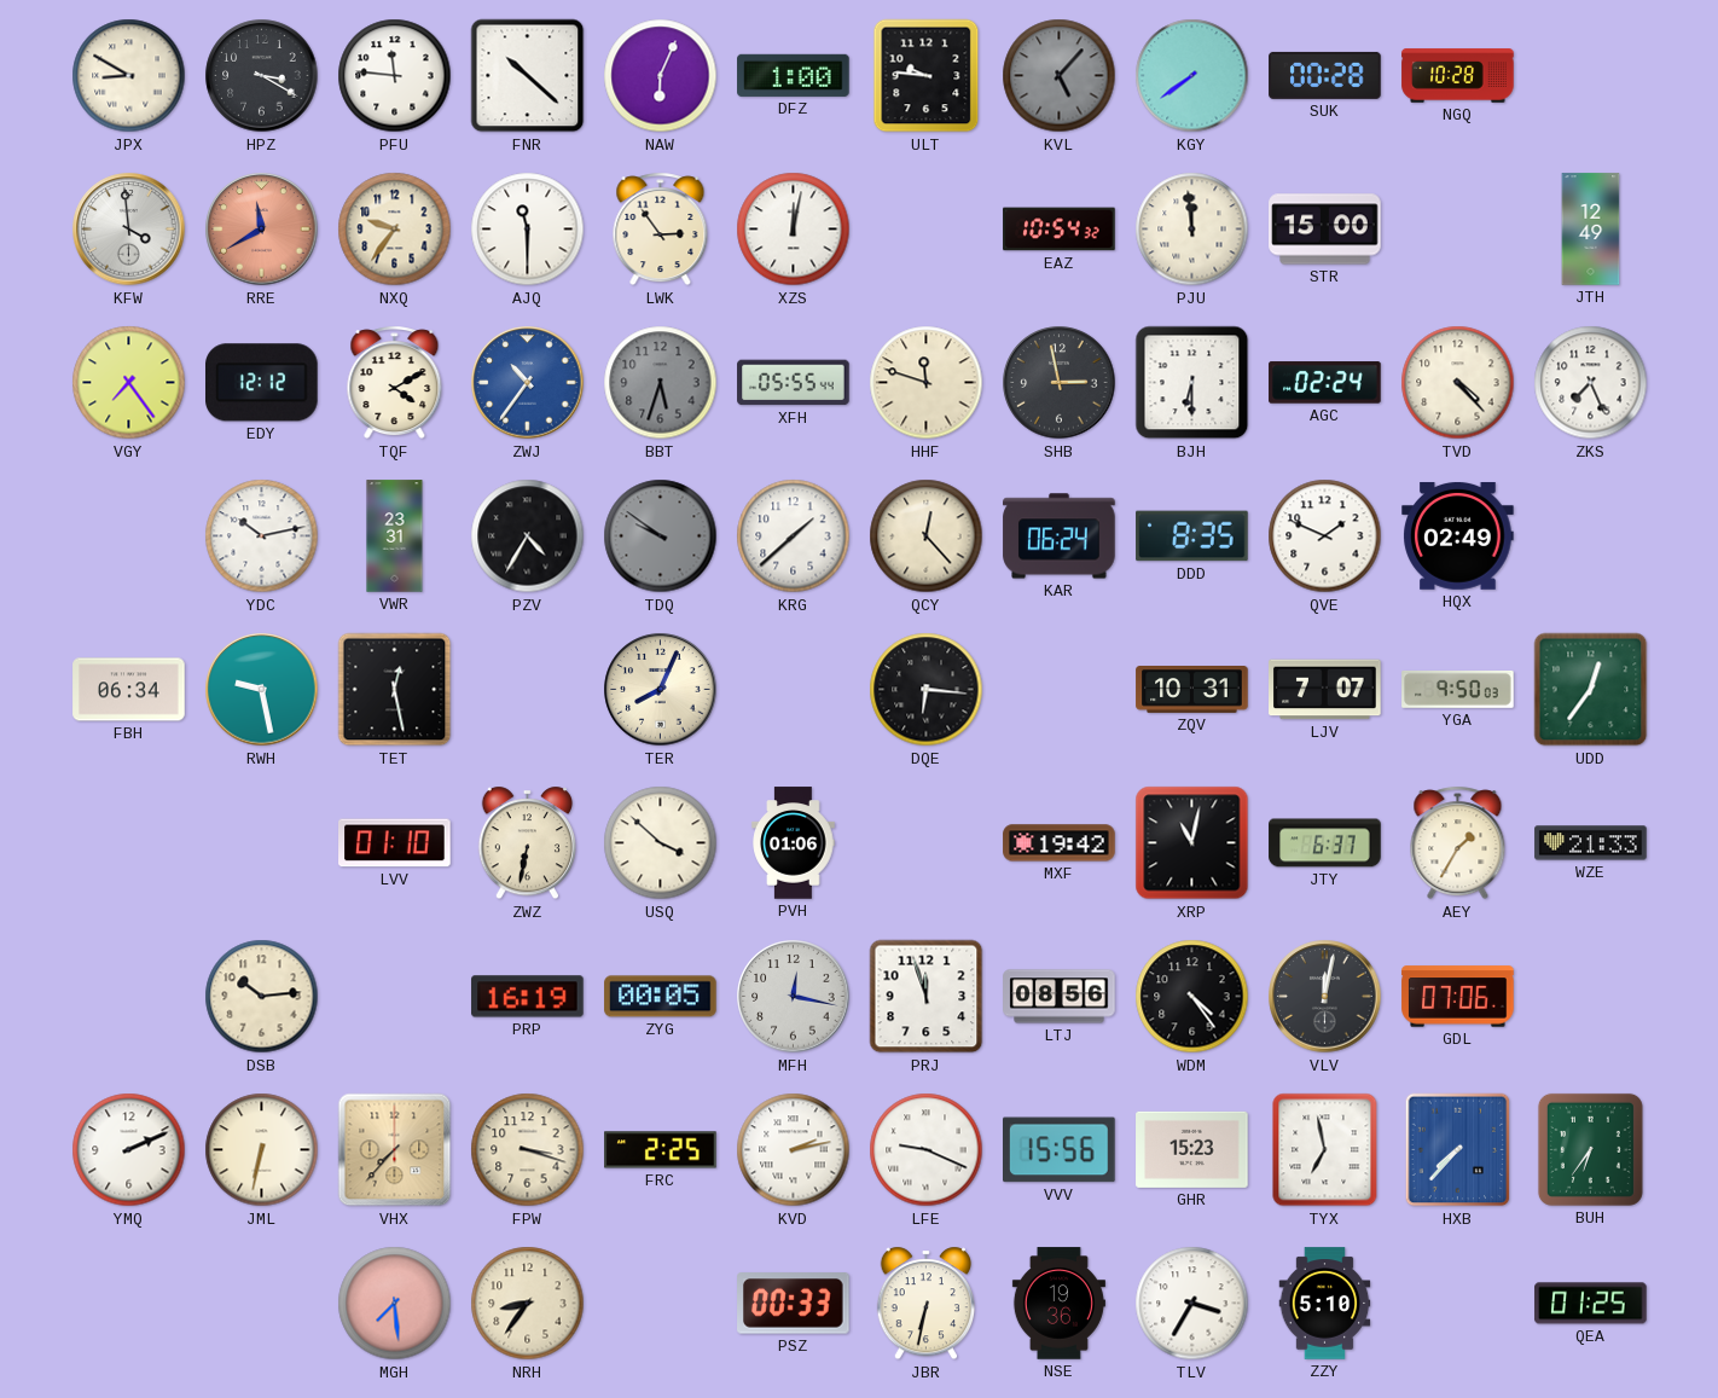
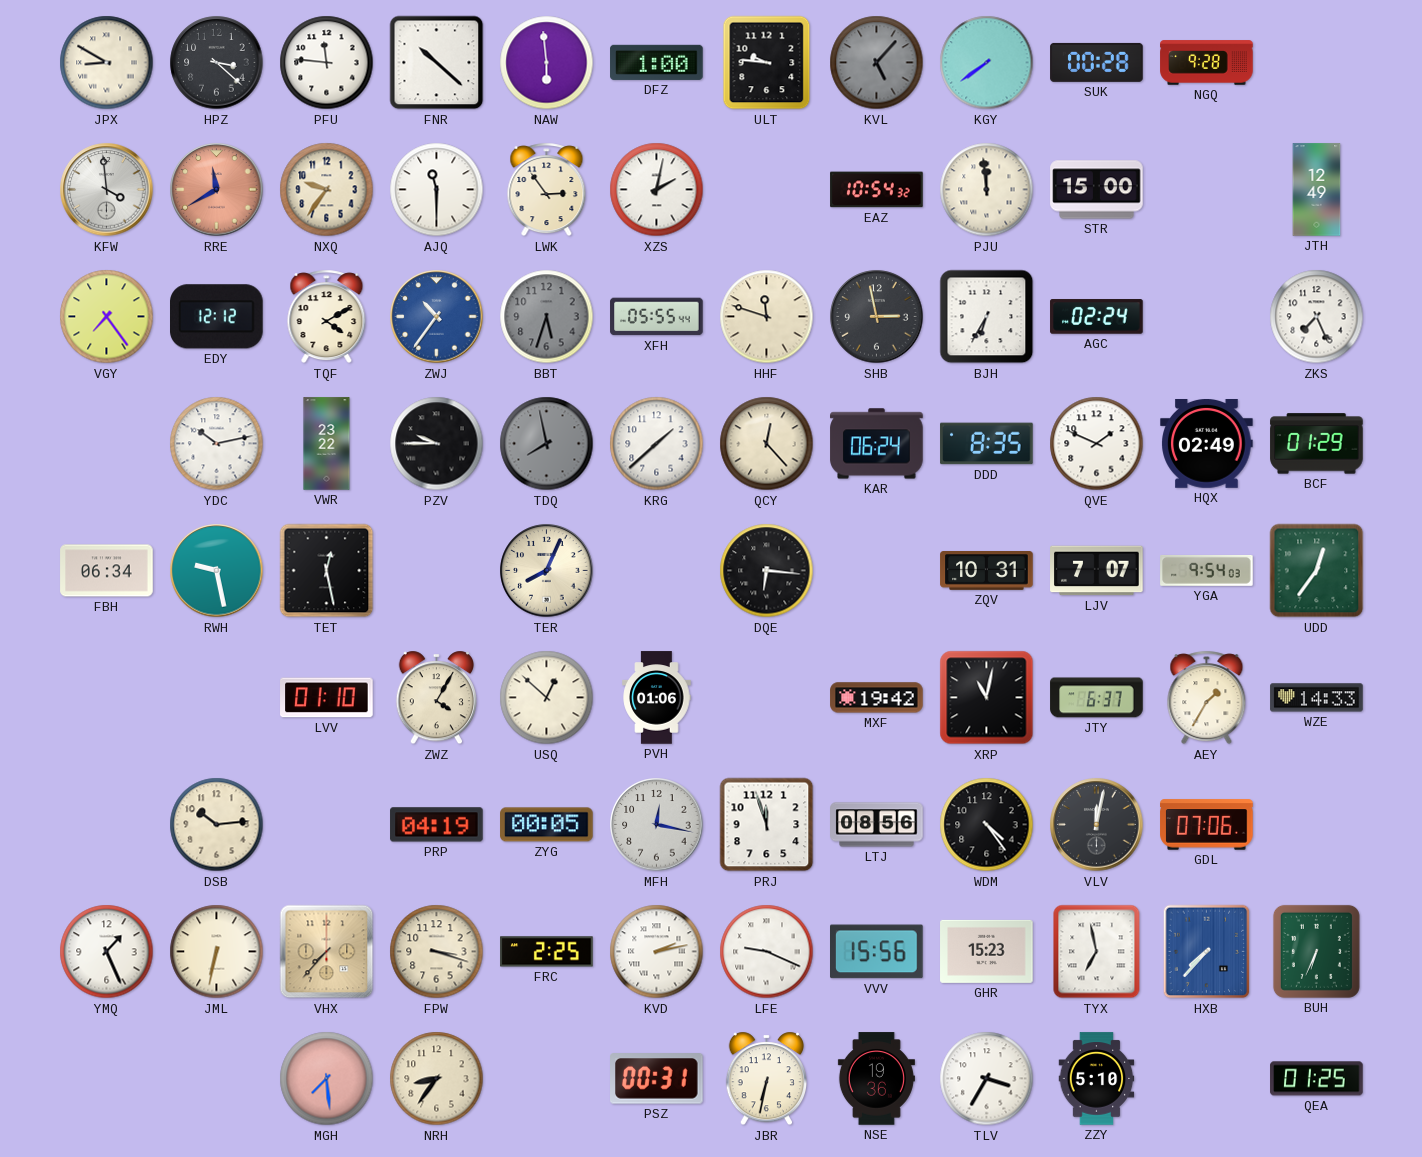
HPZ: 3:20 -> 3:22 (217, 63)
NAW: 6:04 -> 5:59 (547, 63)
NGQ: 10:28 -> 9:28 (1207, 63)
XZS: 12:02 -> 2:02 (657, 190)
BJH: 6:30 -> 6:35 (987, 317)
TVD: 4:23 -> none (1458, 383)
VWR: 23:31 -> 23:22 (327, 444)
PZV: 4:35 -> 9:45 (437, 444)
TDQ: 9:51 -> 7:58 (547, 444)
BCF: none -> 01:29 (1317, 444)
YGA: 9:50 -> 9:54 (1207, 571)
ZWZ: 6:32 -> 4:05 (436, 698)
USQ: 3:52 -> 12:52 (547, 698)
WZE: 21:33 -> 14:33 (1317, 698)
PRP: 16:19 -> 04:19 (437, 825)
YMQ: 2:11 -> 1:26 (107, 952)
BUH: 6:36 -> 6:34 (1316, 951)
PSZ: 00:33 -> 00:31 (657, 1079)
